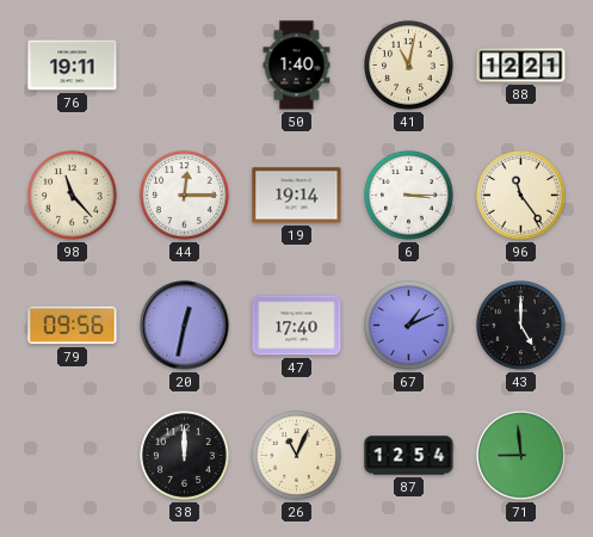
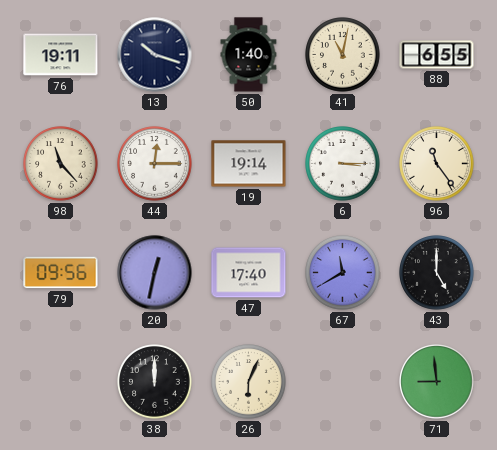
13: none -> 10:18 (155, 55)
88: 12:21 -> 6:55 (437, 55)
67: 1:11 -> 11:40 (343, 273)
26: 11:04 -> 6:04 (249, 382)
87: 12:54 -> none (409, 456)
